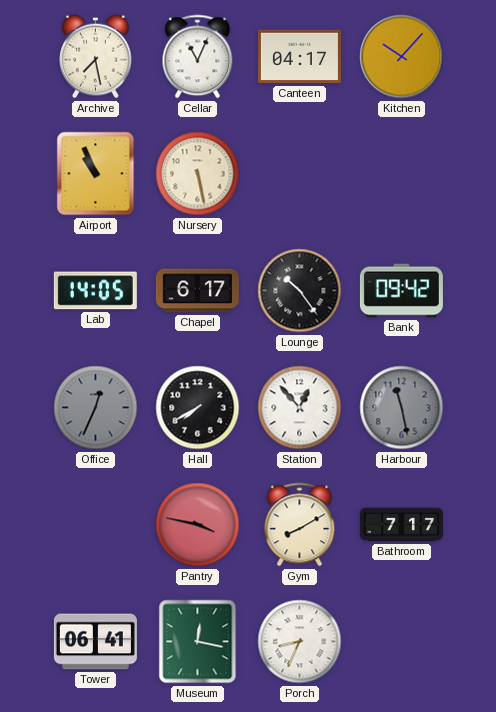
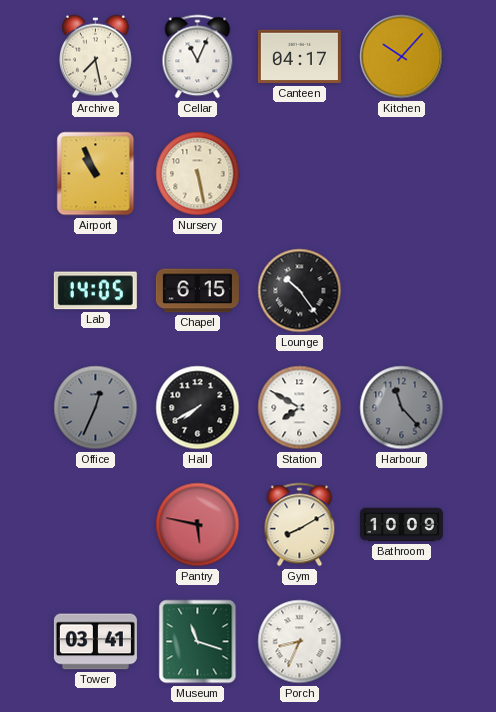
Chapel: 6:17 -> 6:15 (197, 291)
Bank: 09:42 -> none (401, 291)
Station: 12:53 -> 7:50 (300, 408)
Harbour: 11:28 -> 11:23 (402, 408)
Pantry: 3:47 -> 5:47 (198, 525)
Bathroom: 7:17 -> 10:09 (401, 525)
Tower: 06:41 -> 03:41 (95, 642)
Museum: 12:17 -> 11:18 (198, 642)
